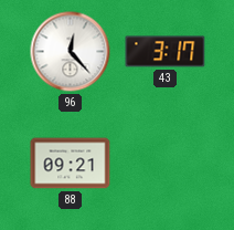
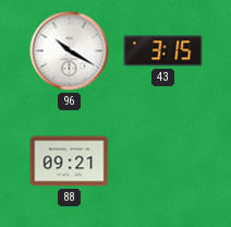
96: 12:23 -> 10:20 (70, 51)
43: 3:17 -> 3:15 (163, 51)
